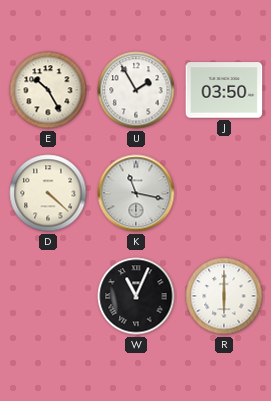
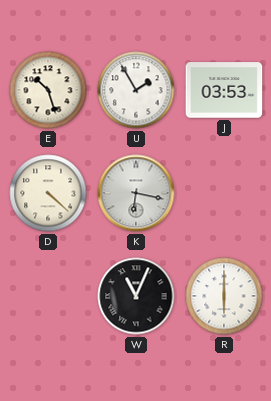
E: 10:25 -> 10:27 (48, 90)
J: 03:50 -> 03:53 (224, 90)
K: 11:17 -> 6:17 (136, 193)
